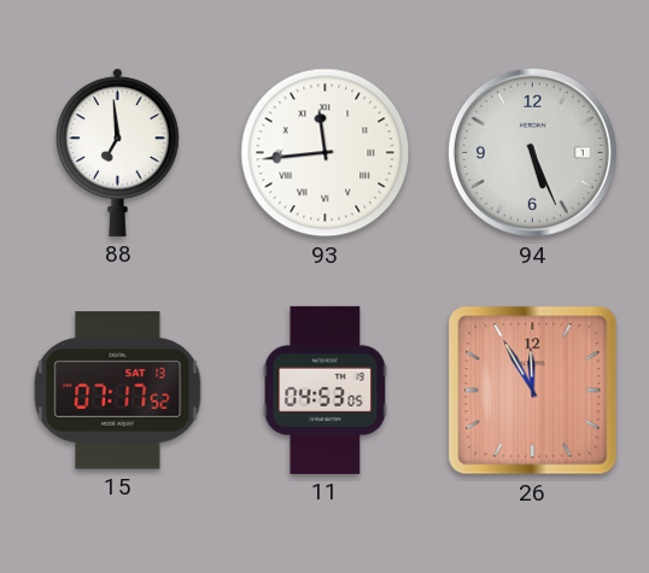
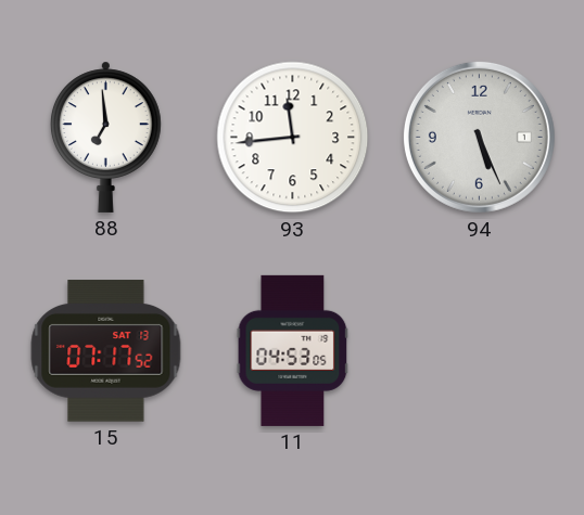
93 numerals: Roman -> Arabic (293, 138)
26: 11:55 -> none (533, 391)
